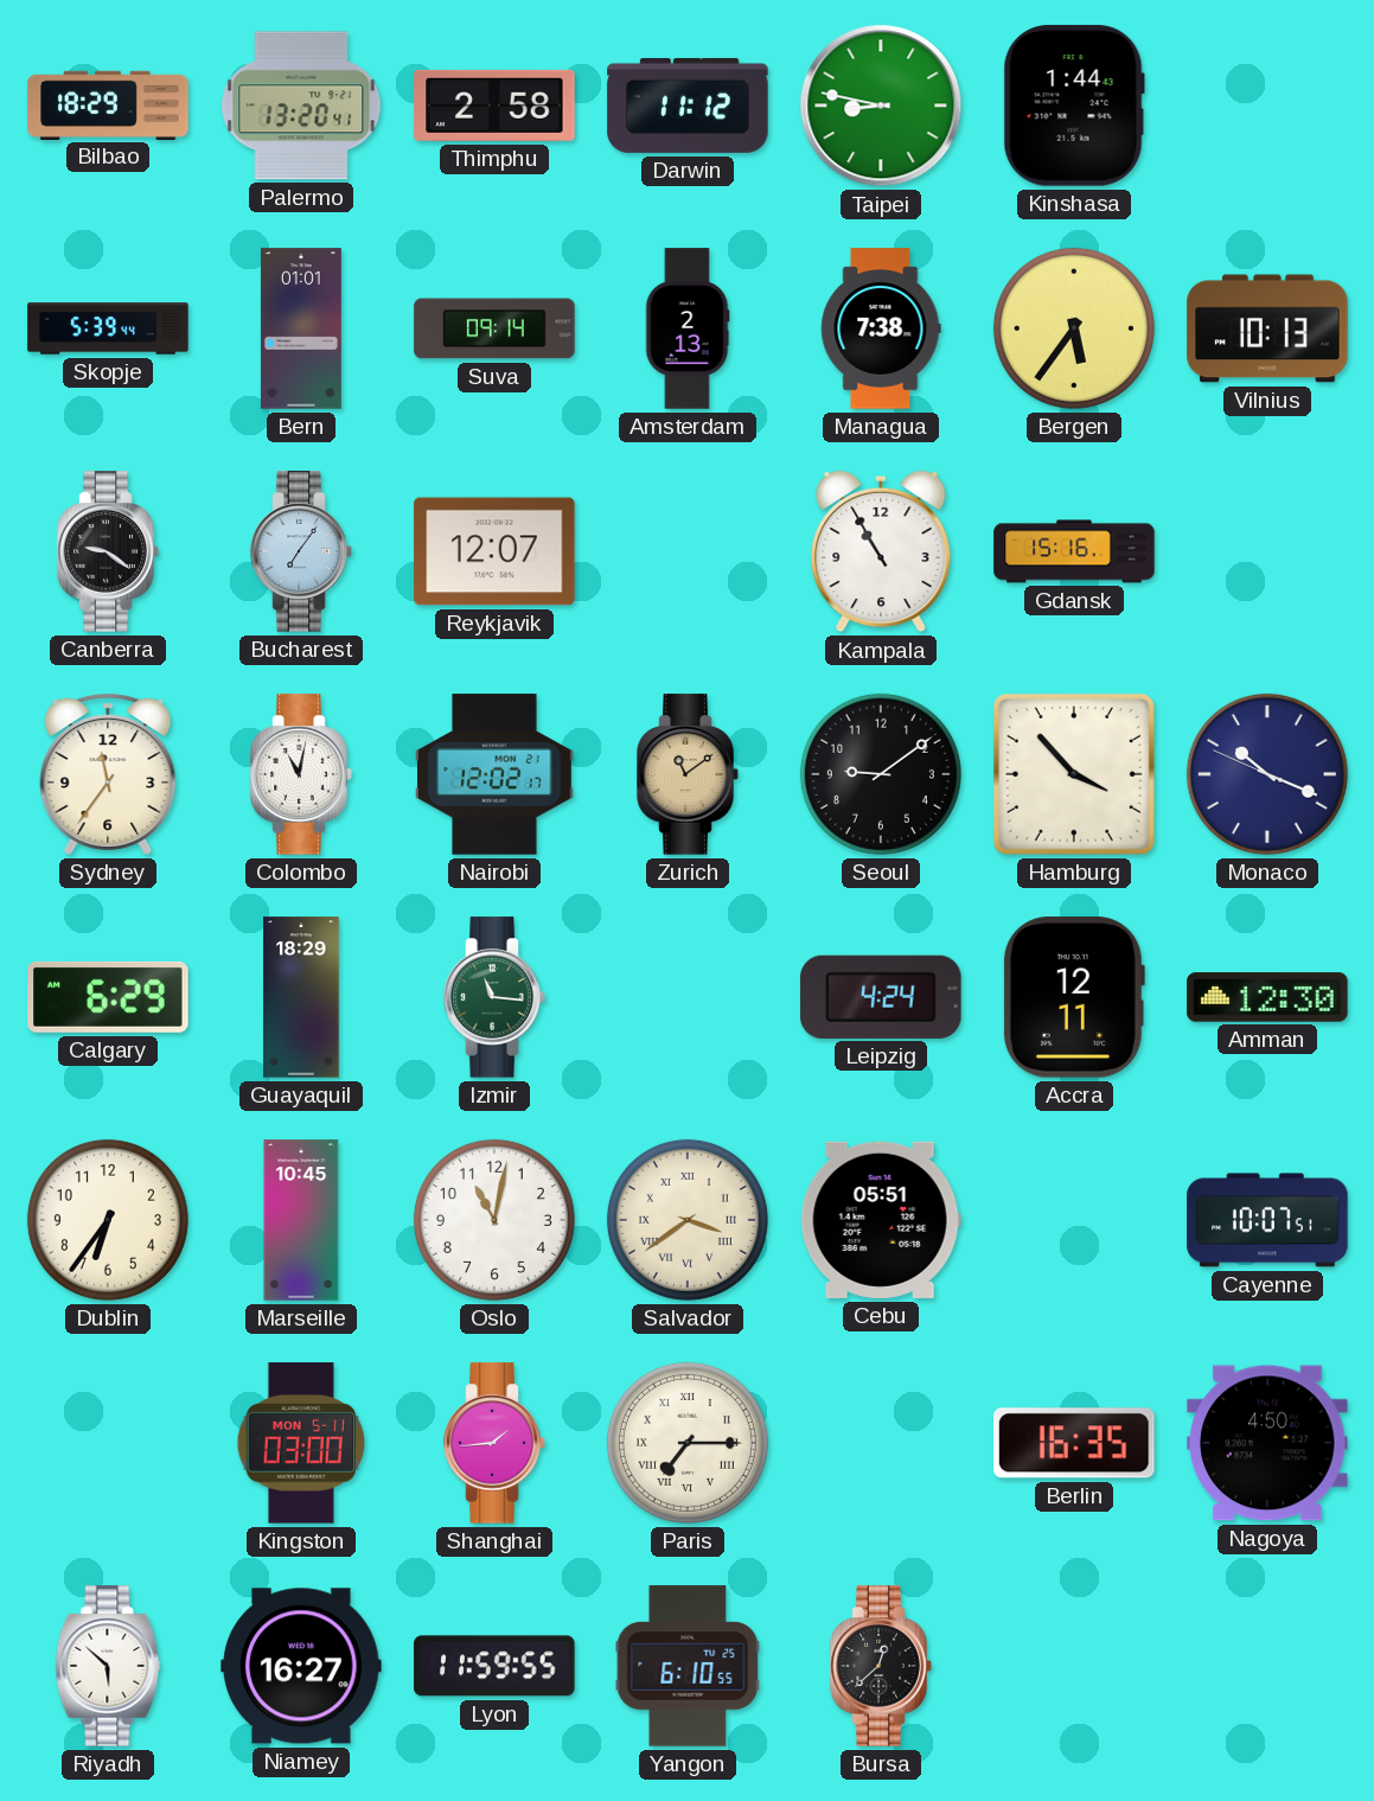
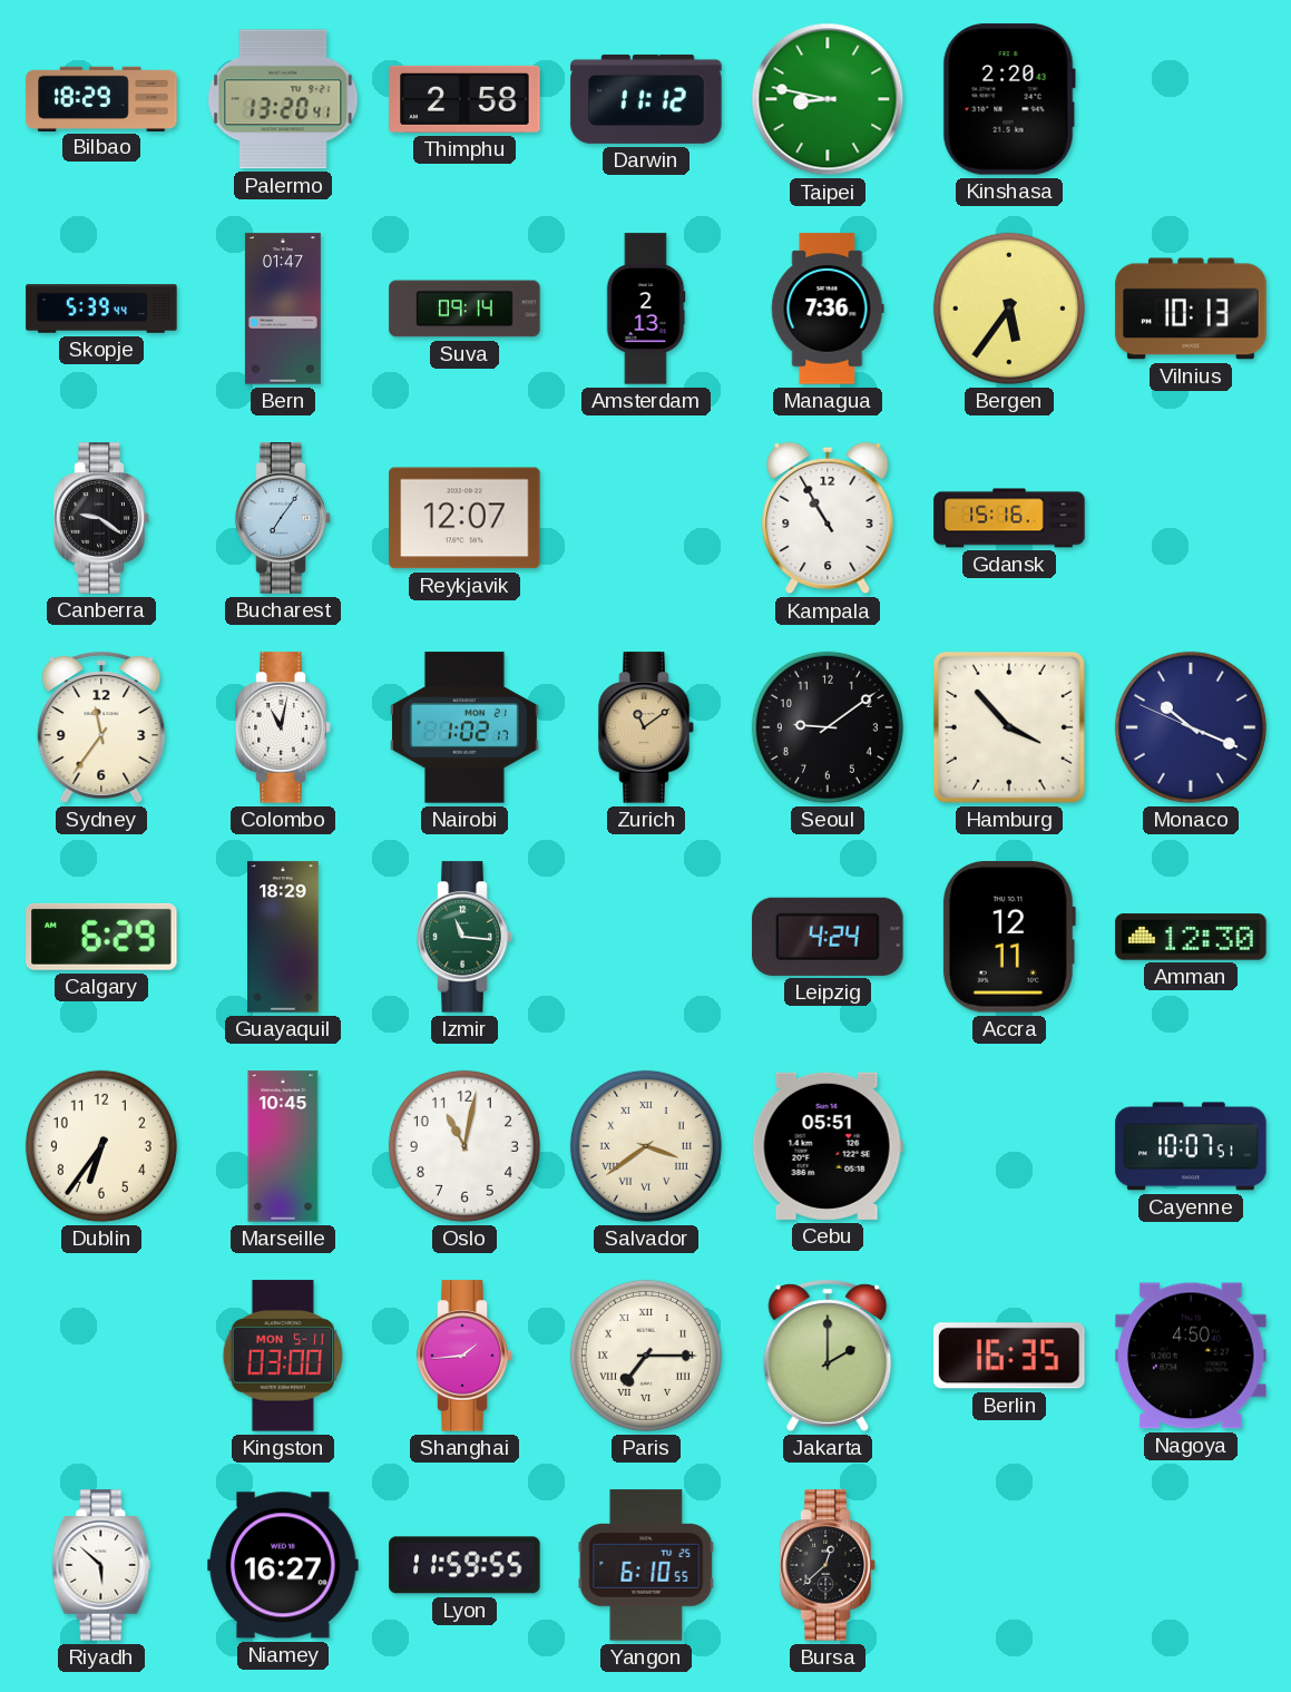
Kinshasa: 1:44 -> 2:20 (1009, 99)
Bern: 01:01 -> 01:47 (283, 309)
Managua: 7:38 -> 7:36 (828, 309)
Nairobi: 12:02 -> 1:02 (466, 727)
Jakarta: none -> 2:00 (828, 1356)
